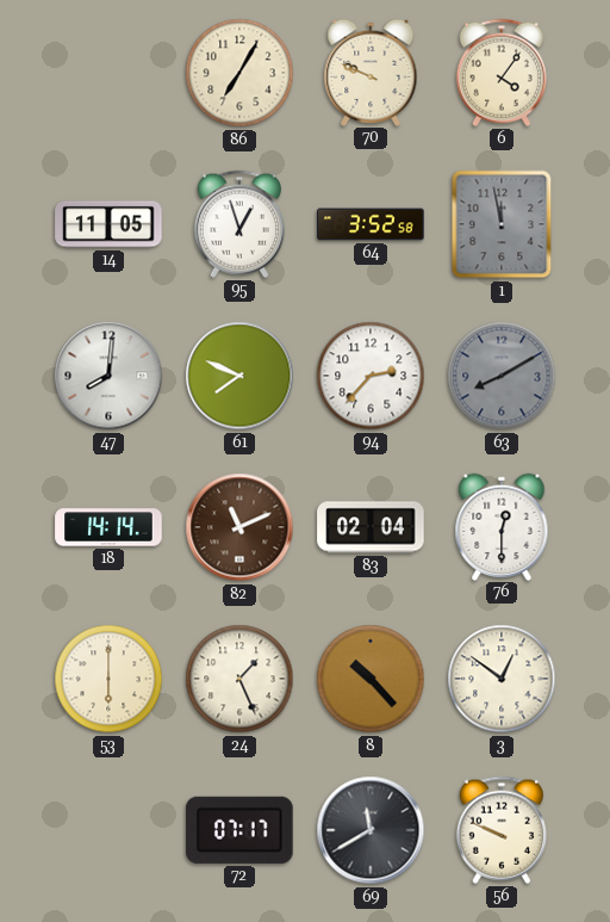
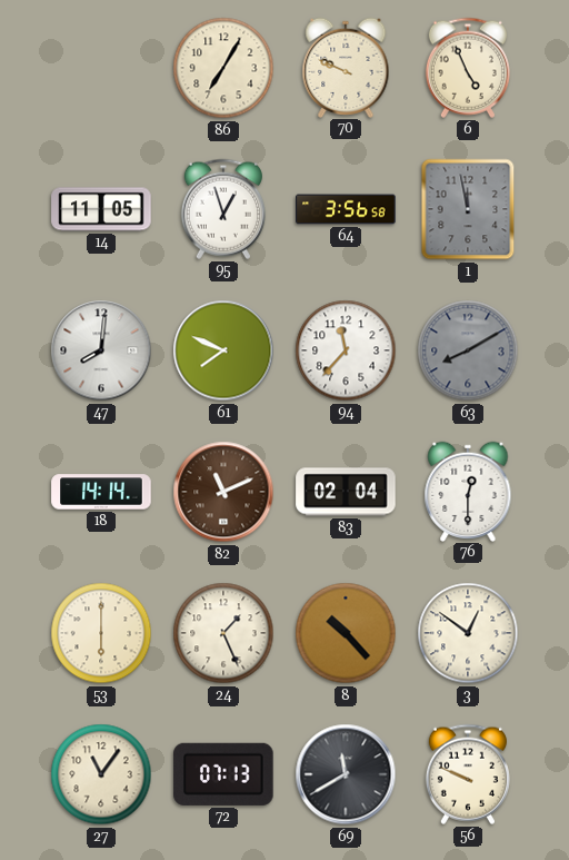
6: 4:06 -> 4:56 (468, 68)
64: 3:52 -> 3:56 (346, 209)
94: 2:37 -> 11:37 (346, 350)
27: none -> 11:06 (101, 774)
72: 07:17 -> 07:13 (223, 774)
